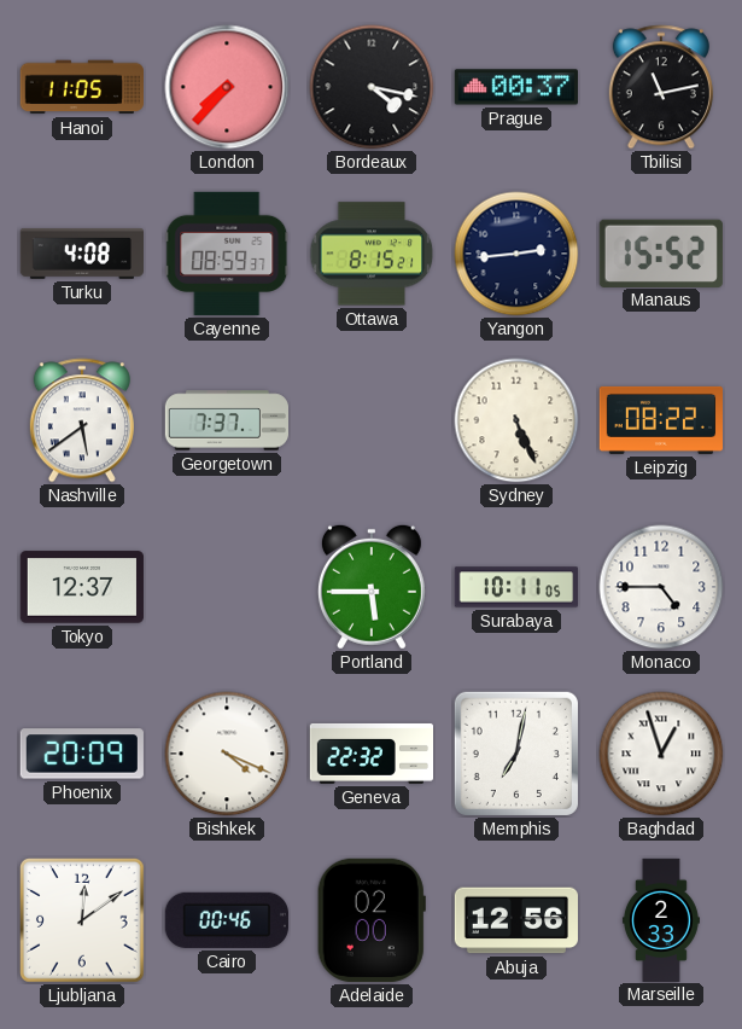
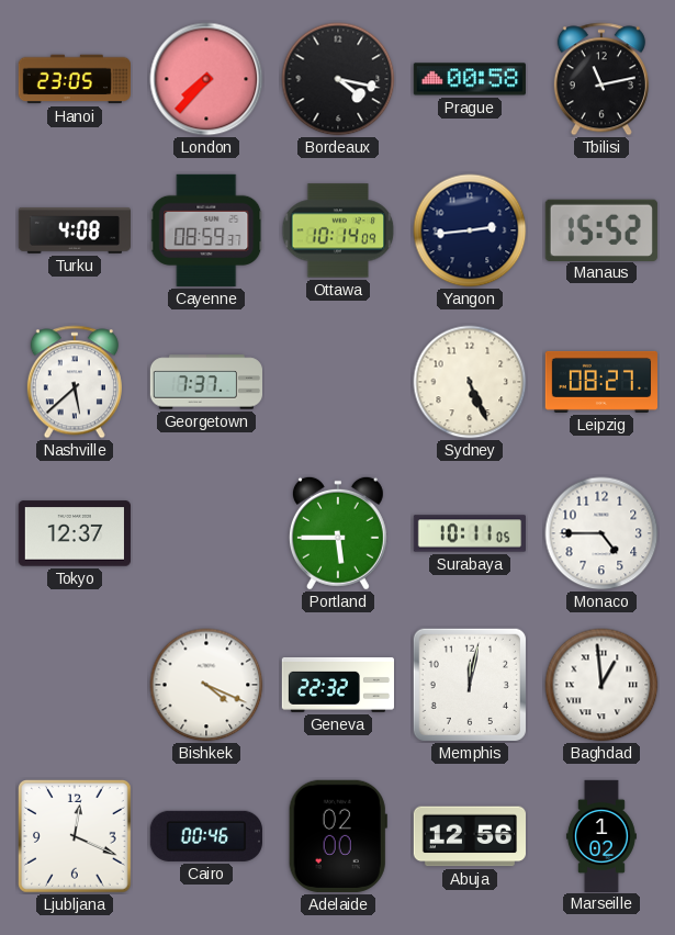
Hanoi: 11:05 -> 23:05 (74, 79)
Prague: 00:37 -> 00:58 (470, 79)
Ottawa: 8:15 -> 10:14 (338, 230)
Nashville: 5:39 -> 5:38 (75, 382)
Leipzig: 08:22 -> 08:27 (600, 382)
Phoenix: 20:09 -> none (82, 754)
Memphis: 7:02 -> 12:02 (470, 685)
Baghdad: 12:57 -> 12:59 (601, 685)
Ljubljana: 12:09 -> 12:19 (76, 837)
Marseille: 2:33 -> 1:02 (601, 835)
